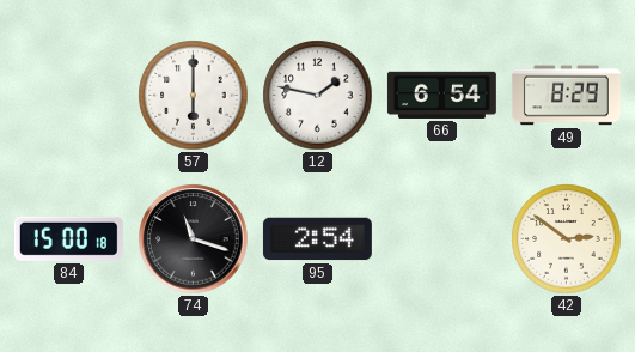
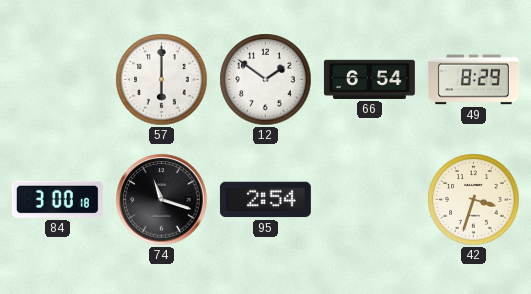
12: 1:47 -> 1:51 (266, 80)
84: 15:00 -> 3:00 (57, 199)
42: 2:51 -> 3:33 (474, 200)
